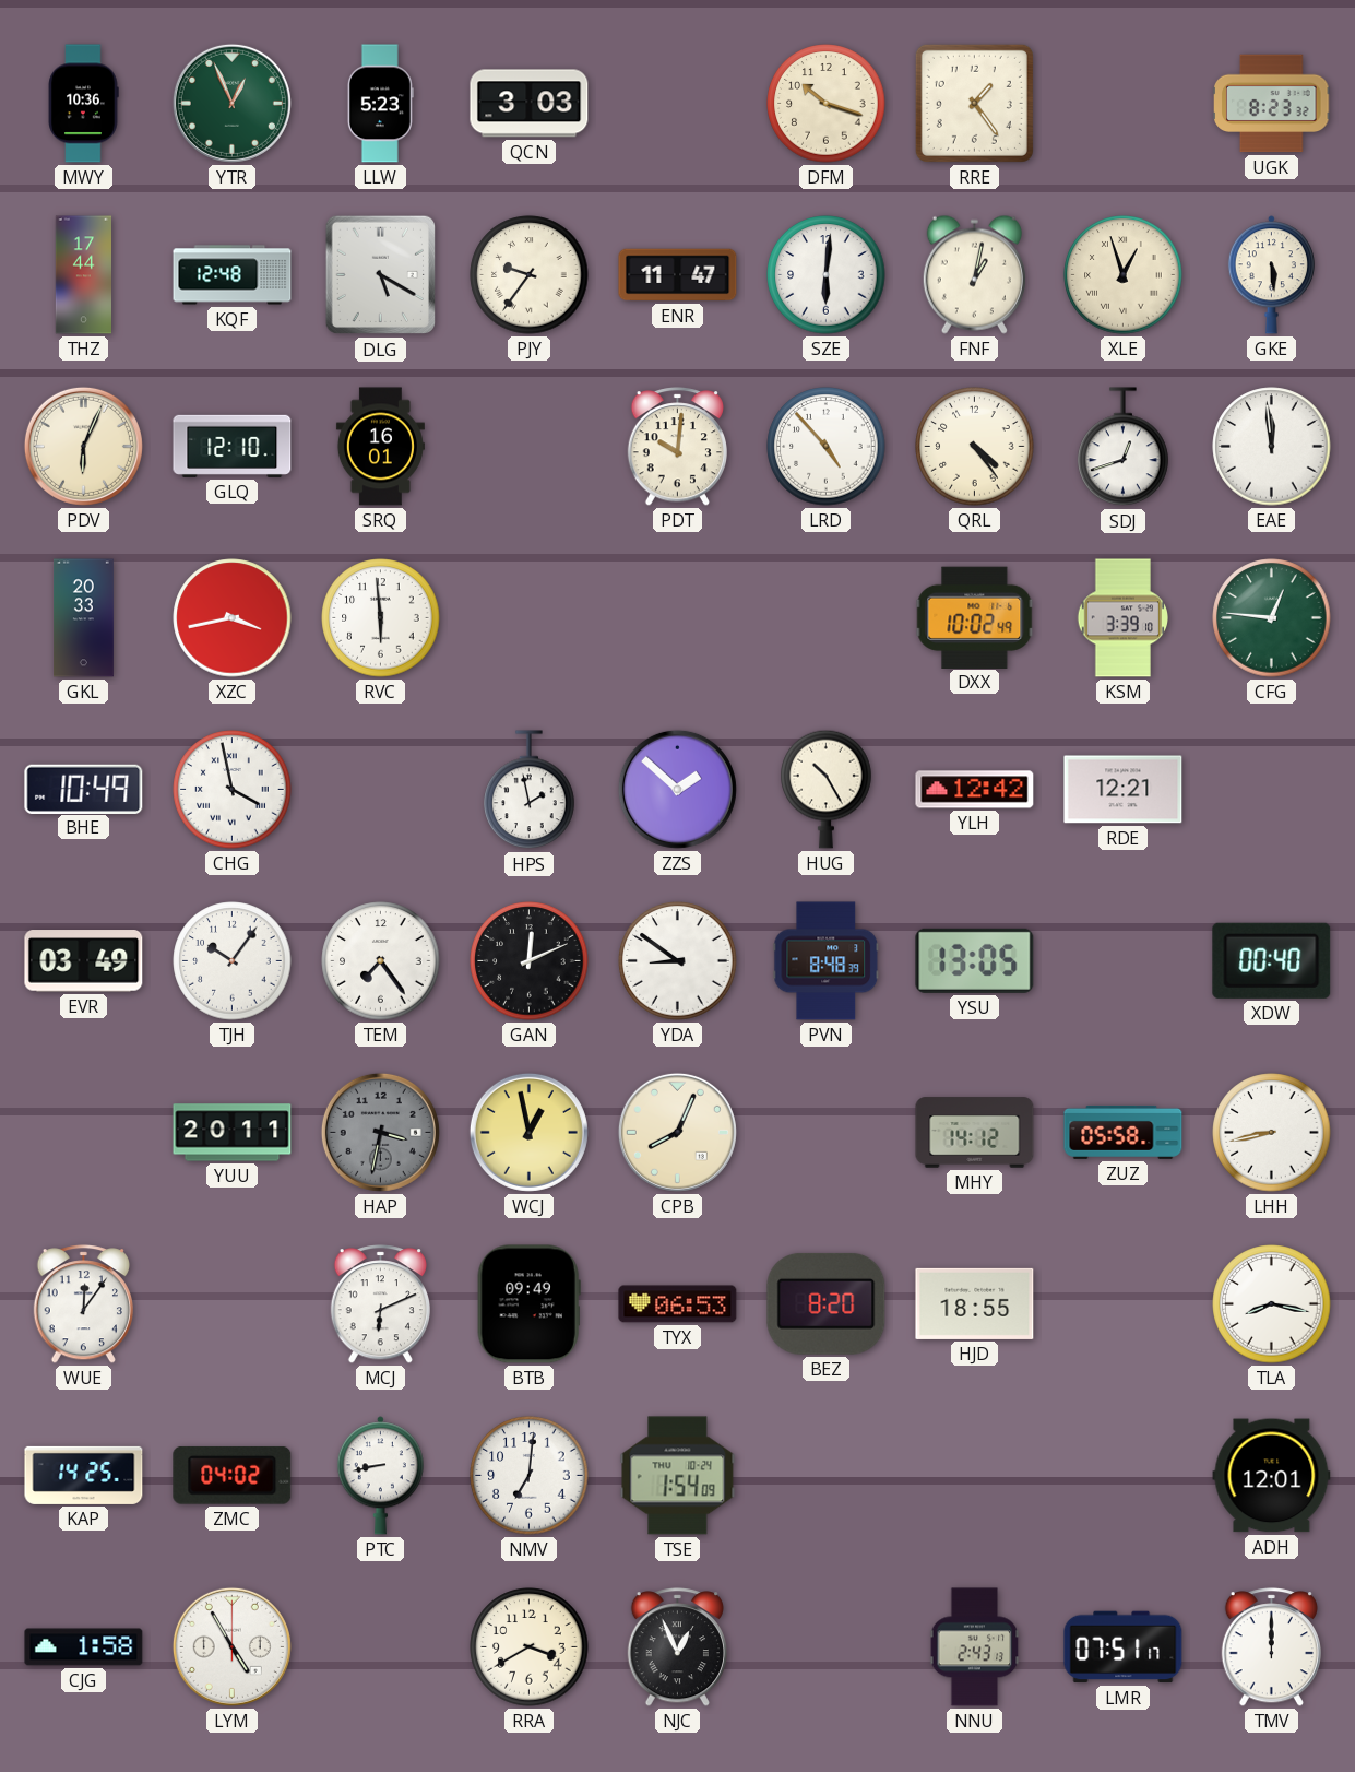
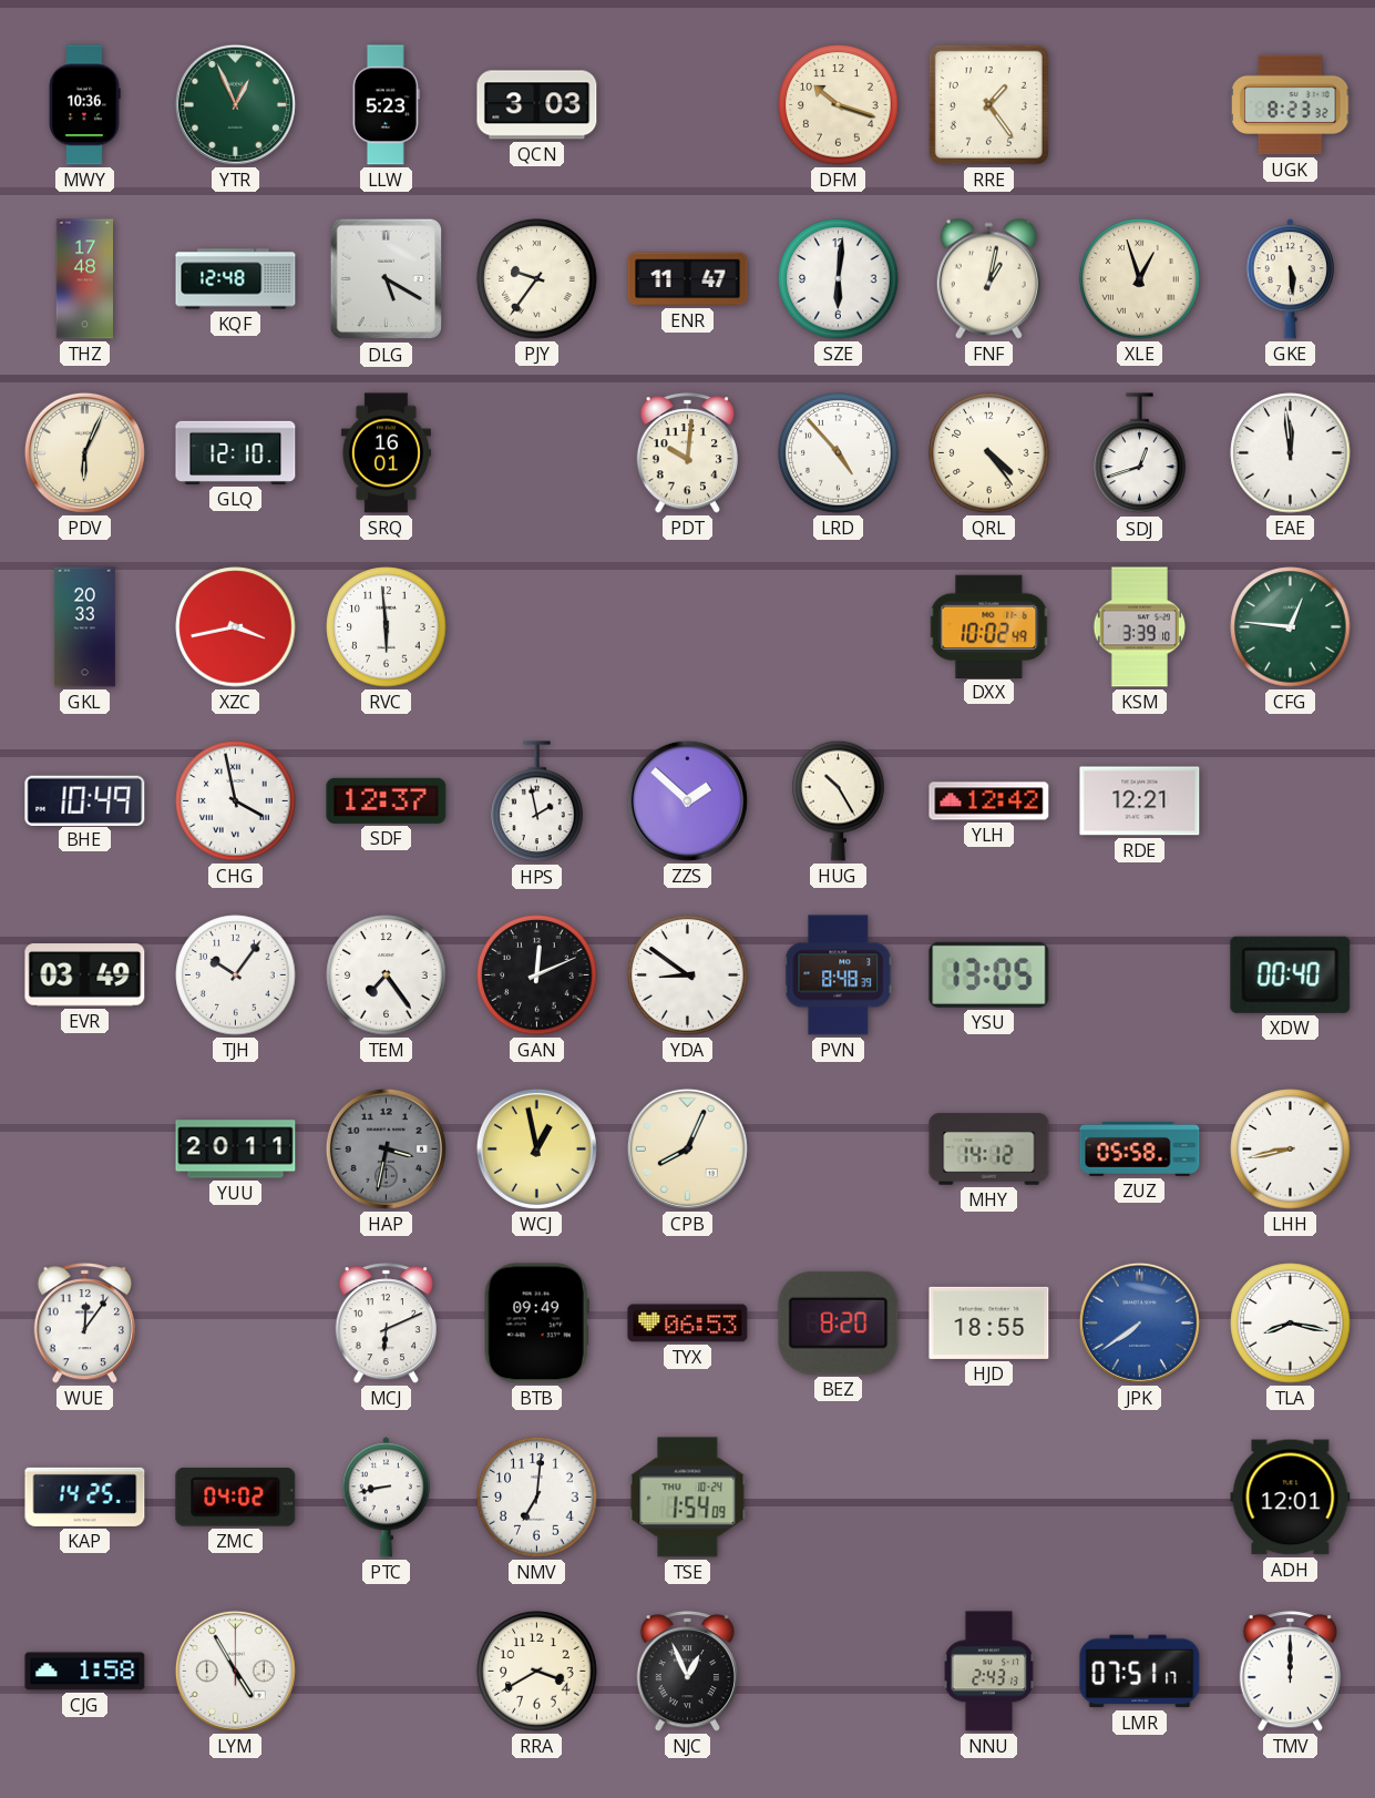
THZ: 17:44 -> 17:48 (85, 279)
SDF: none -> 12:37 (387, 800)
JPK: none -> 7:39 (1139, 1322)
